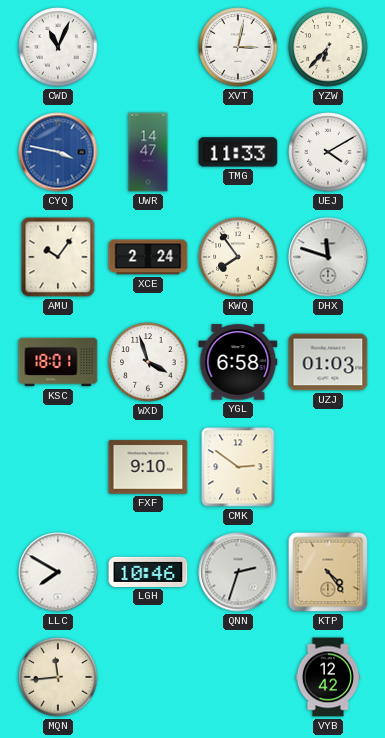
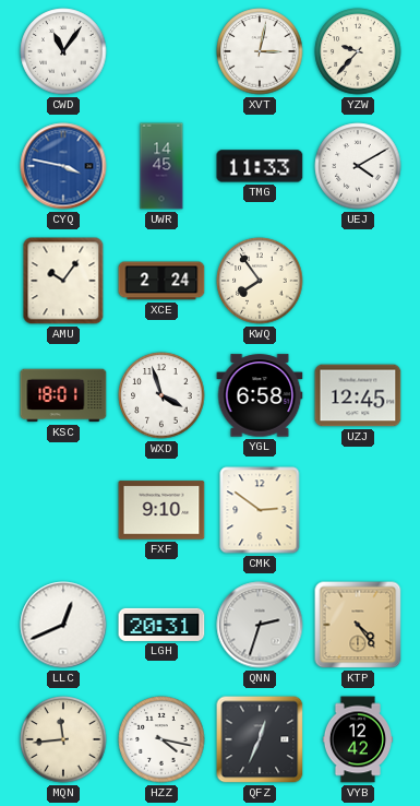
CWD: 11:04 -> 11:06 (63, 51)
YZW: 6:37 -> 9:37 (358, 51)
UWR: 14:47 -> 14:45 (161, 166)
DHX: 11:48 -> none (328, 257)
UZJ: 01:03 -> 12:45 (358, 395)
LLC: 7:50 -> 12:41 (63, 625)
LGH: 10:46 -> 20:31 (161, 625)
HZZ: none -> 4:17 (161, 739)
QFZ: none -> 12:34 (260, 739)
